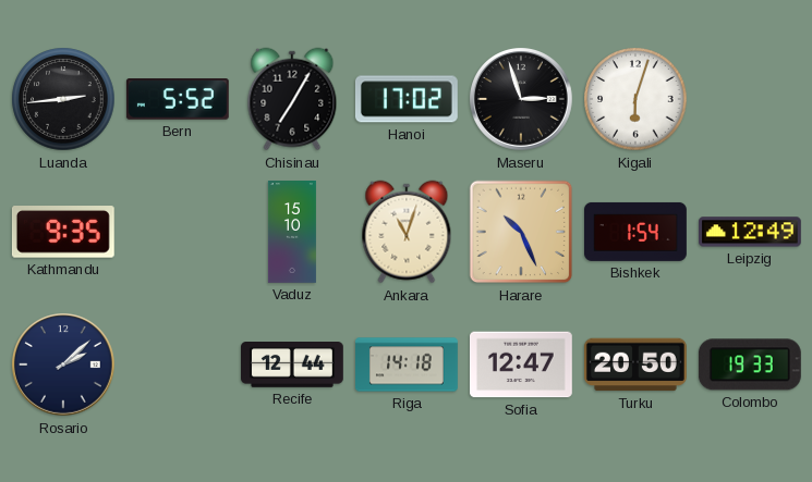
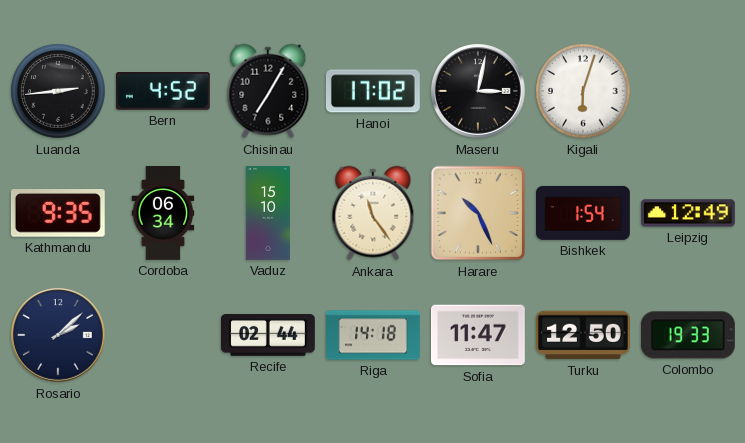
Bern: 5:52 -> 4:52 (163, 92)
Maseru: 2:57 -> 3:02 (479, 92)
Cordoba: none -> 06:34 (163, 214)
Ankara: 11:03 -> 11:24 (373, 213)
Recife: 12:44 -> 02:44 (269, 336)
Sofia: 12:47 -> 11:47 (478, 335)
Turku: 20:50 -> 12:50 (583, 335)
